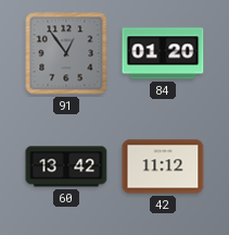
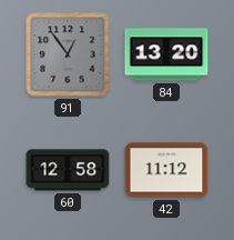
84: 01:20 -> 13:20 (166, 54)
60: 13:42 -> 12:58 (68, 170)
